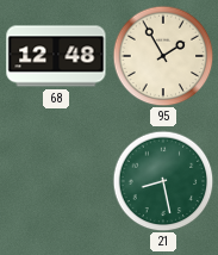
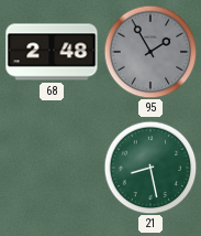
68: 12:48 -> 2:48 (52, 52)
95 dial: cream -> grey (150, 52)
